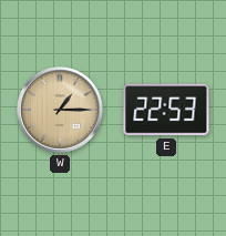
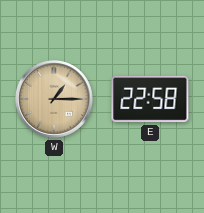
E: 22:53 -> 22:58 (150, 99)
